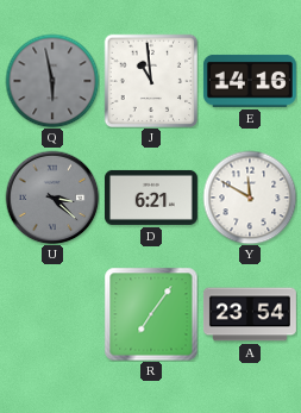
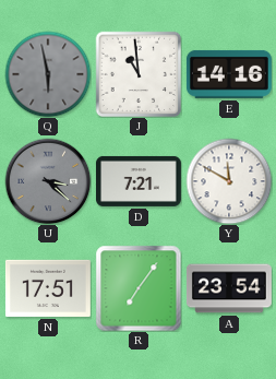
D: 6:21 -> 7:21 (139, 181)
N: none -> 17:51 (48, 288)
